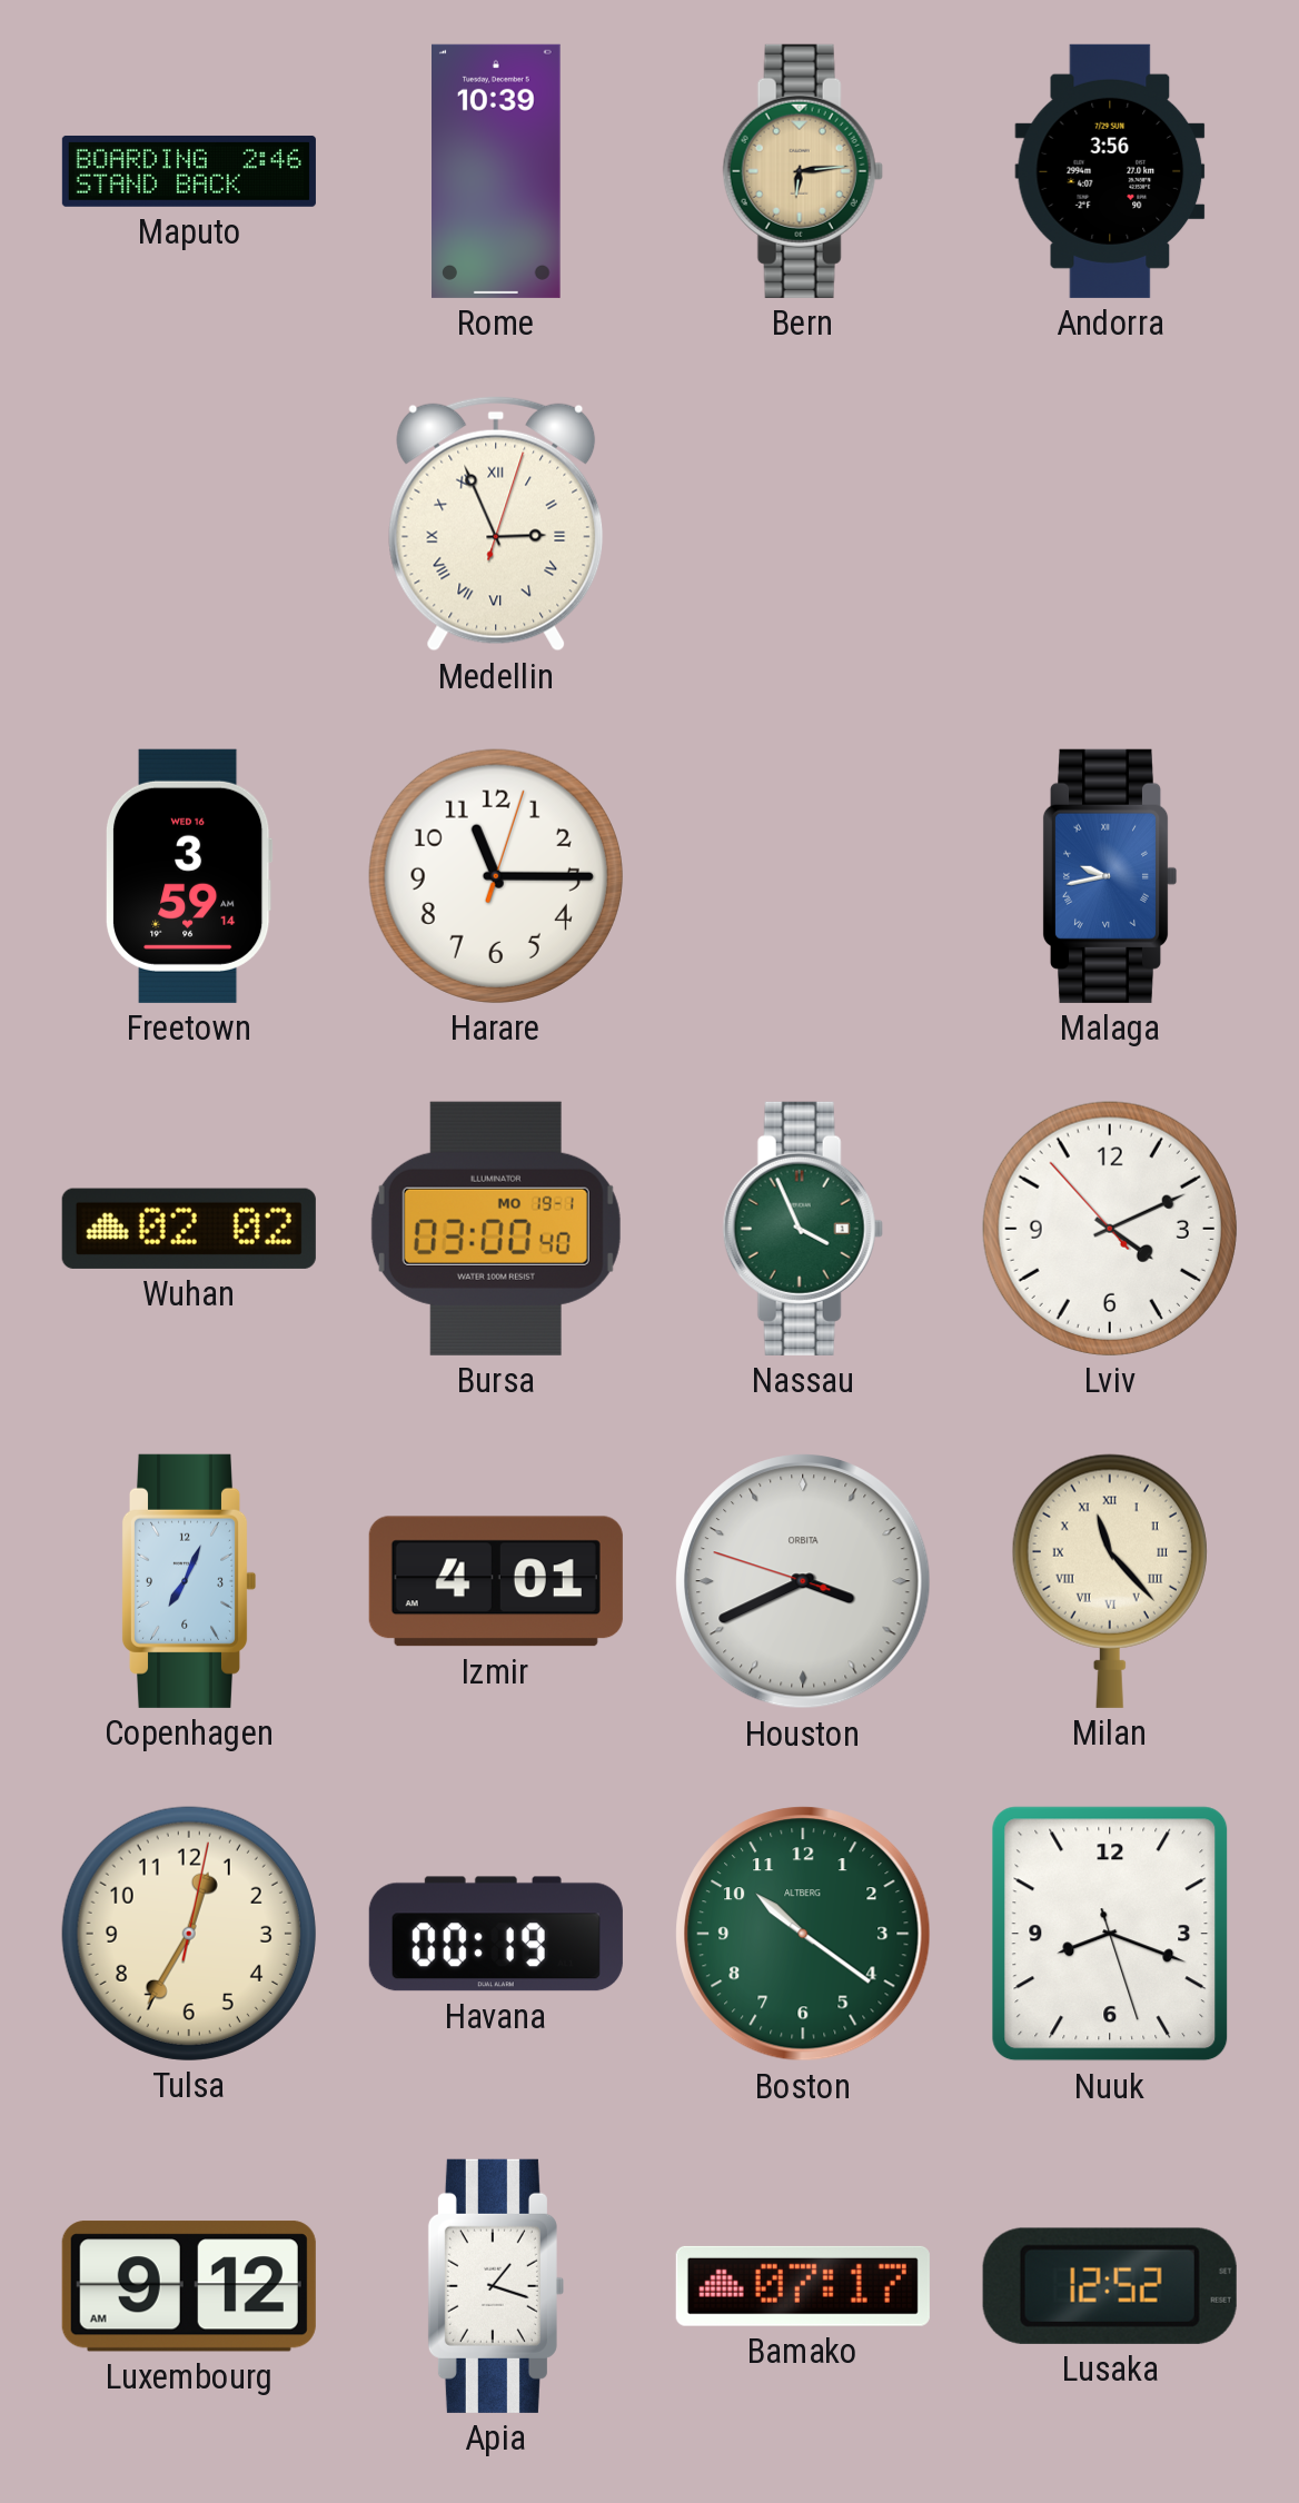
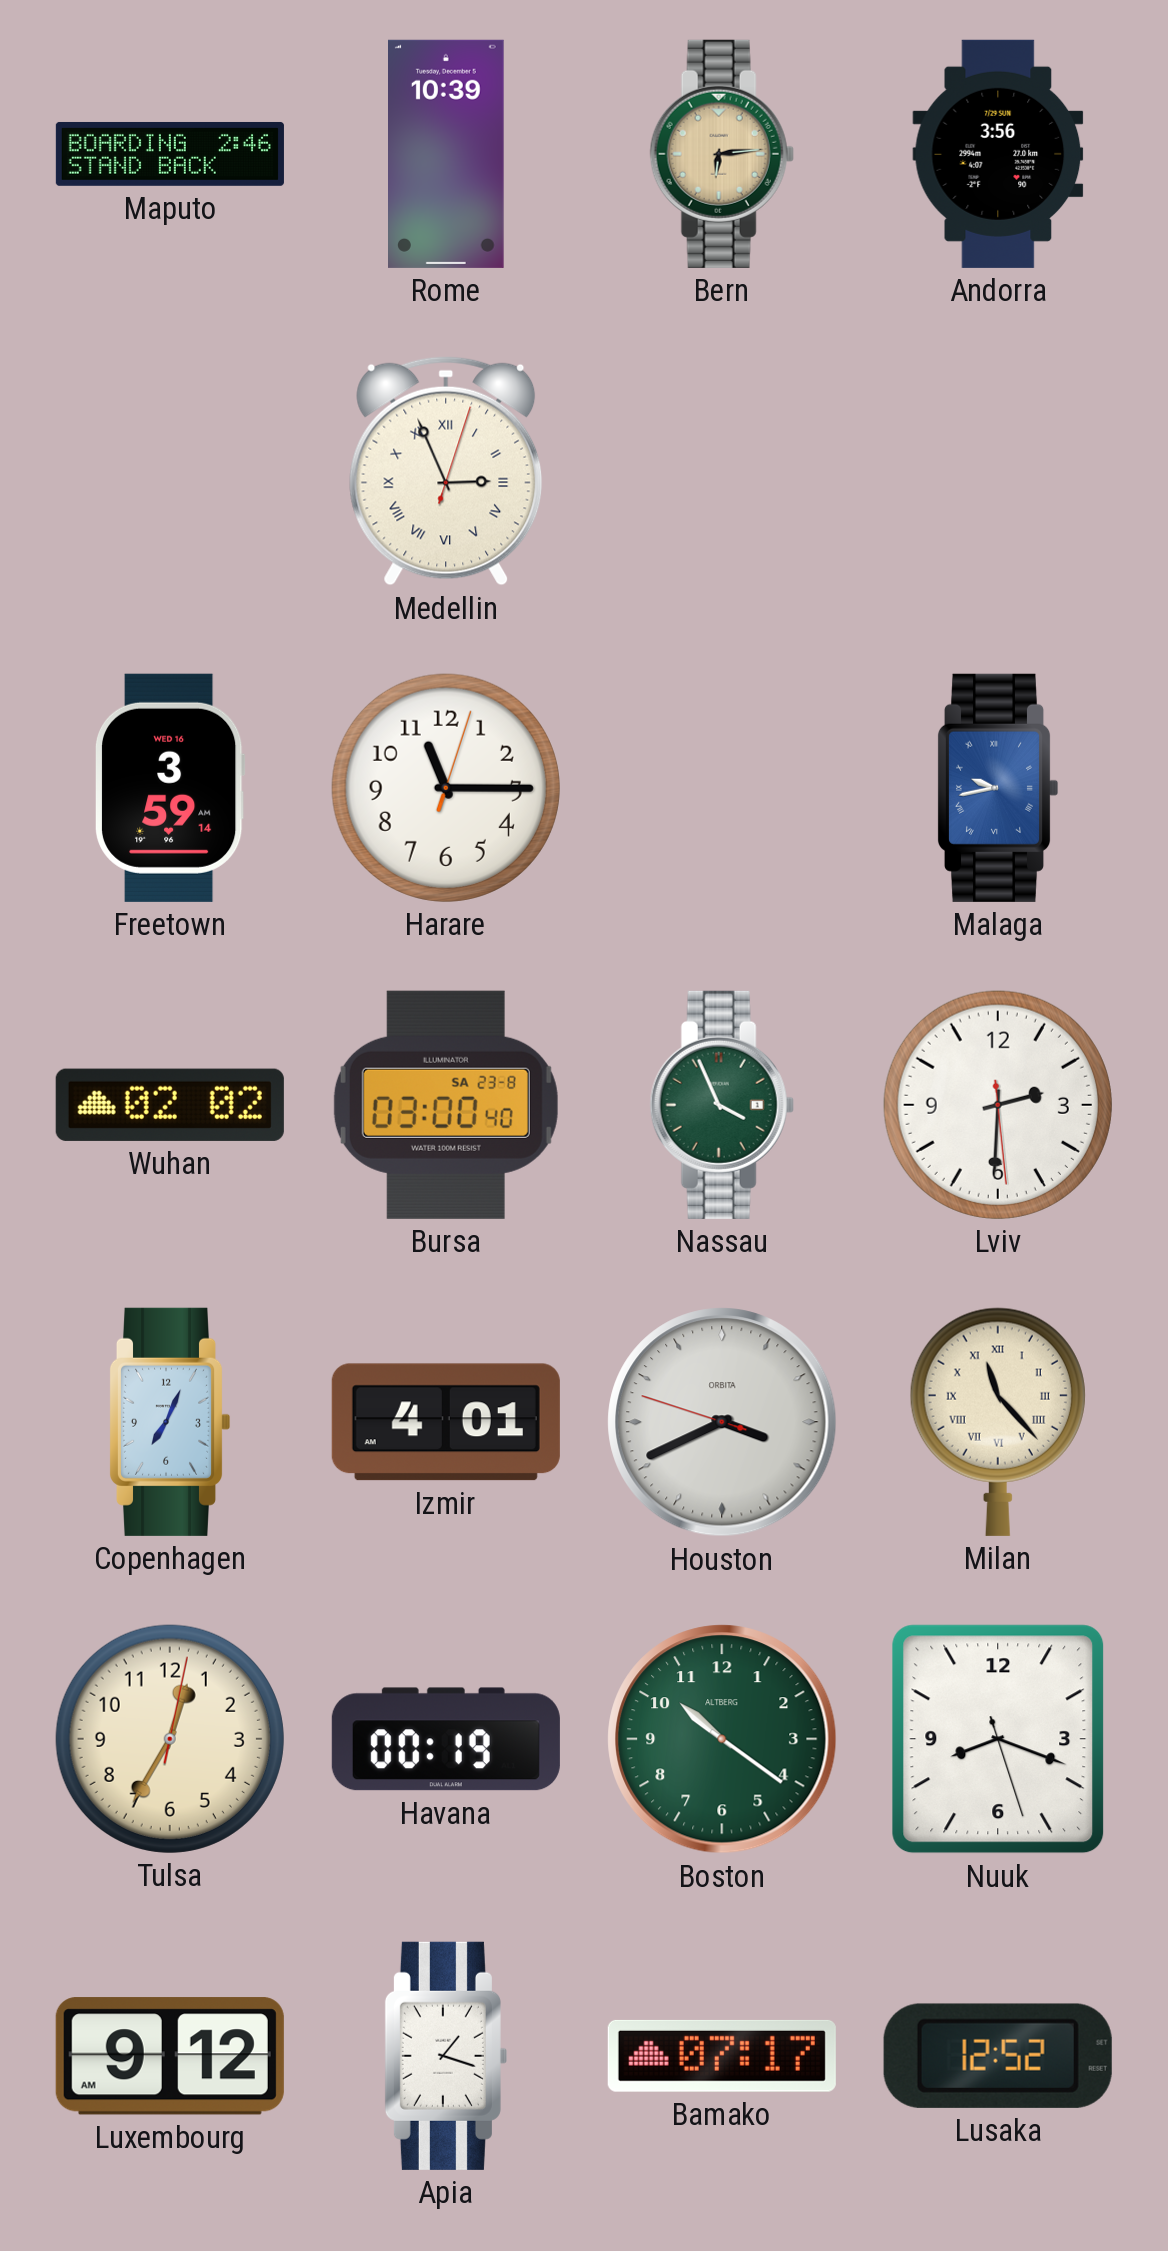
Bursa date: MO 19-1 -> SA 23-8 (446, 1105)
Lviv: 4:10 -> 2:30 (998, 1105)
